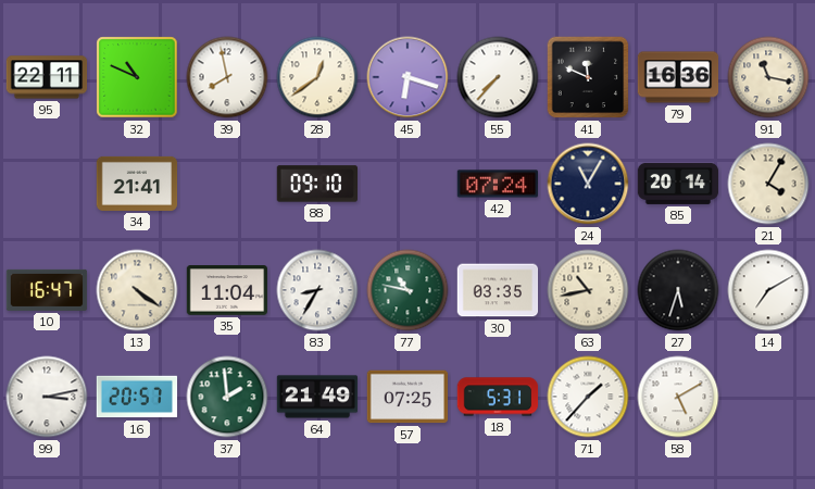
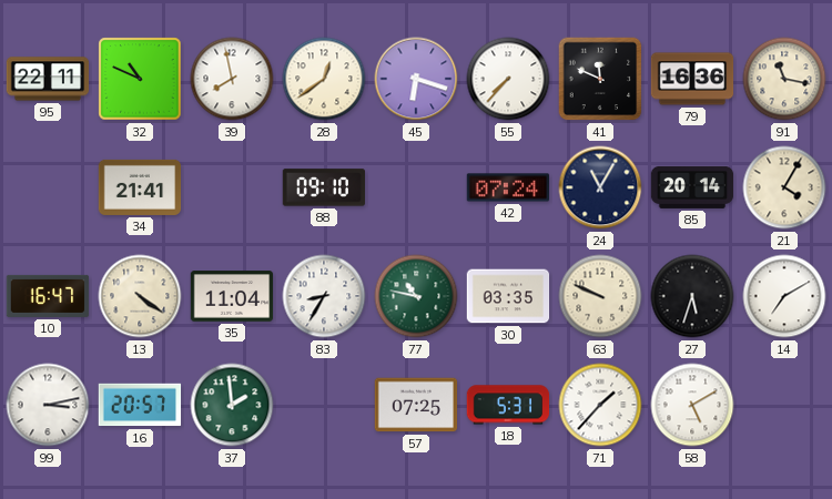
63: 10:43 -> 9:49 (600, 296)
64: 21:49 -> none (317, 397)
